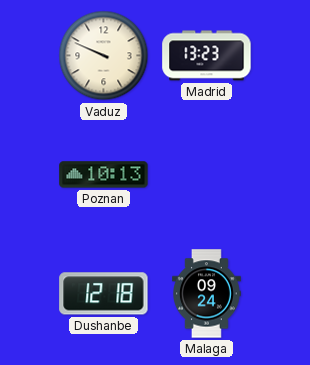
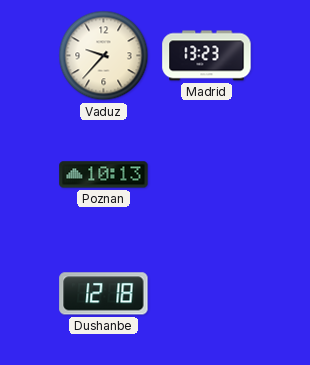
Vaduz: 9:49 -> 9:37 (104, 56)
Malaga: 09:24 -> none (207, 294)
